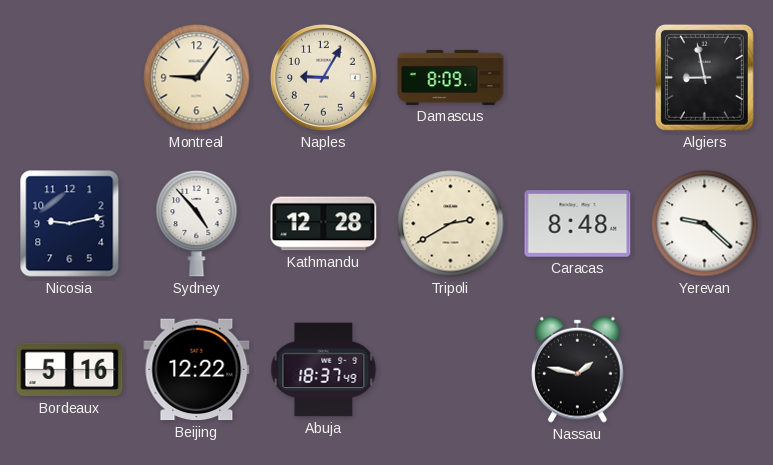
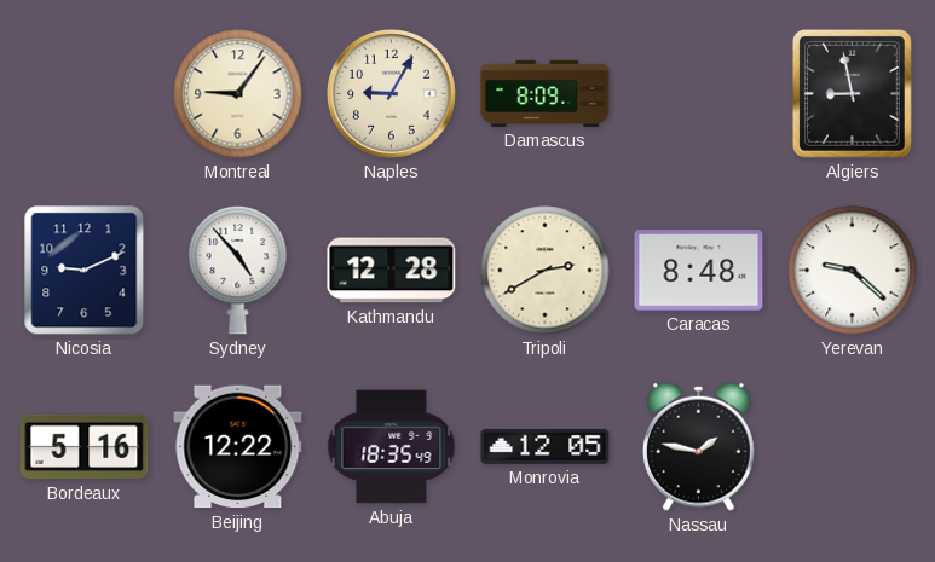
Nicosia: 9:13 -> 9:11 (85, 271)
Abuja: 18:37 -> 18:35 (392, 447)
Monrovia: none -> 12:05 (546, 446)
